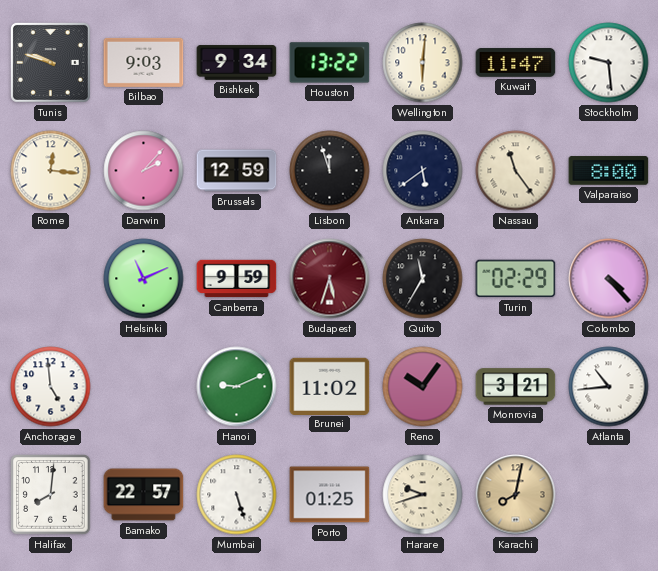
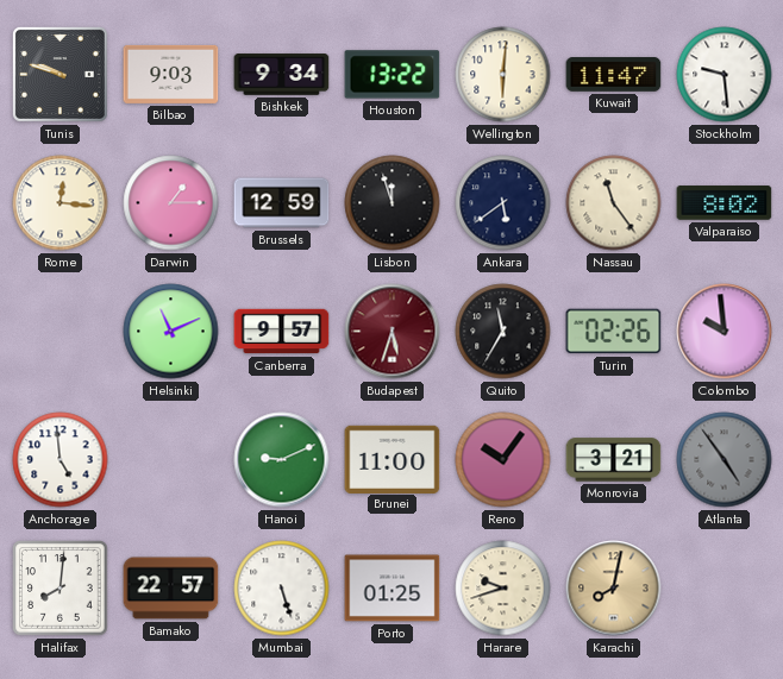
Darwin: 2:07 -> 1:15 (171, 203)
Valparaiso: 8:00 -> 8:02 (725, 203)
Canberra: 9:59 -> 9:57 (282, 332)
Turin: 02:29 -> 02:26 (614, 332)
Colombo: 4:23 -> 9:59 (725, 332)
Brunei: 11:02 -> 11:00 (393, 459)
Atlanta: 10:44 -> 4:54 (725, 460)
Atlanta dial: white -> grey (725, 460)
